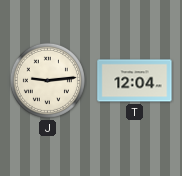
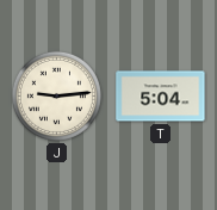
T: 12:04 -> 5:04 (161, 97)
